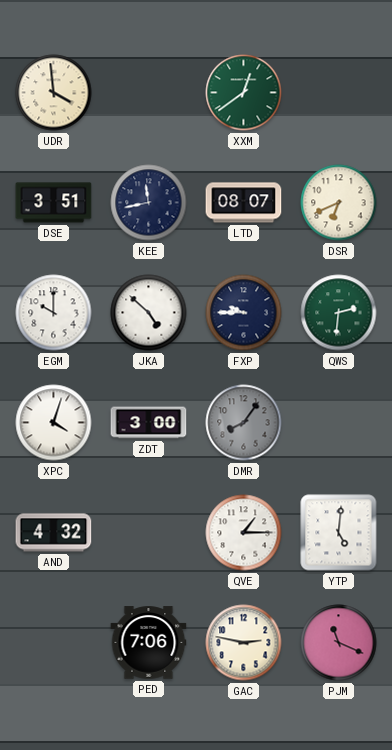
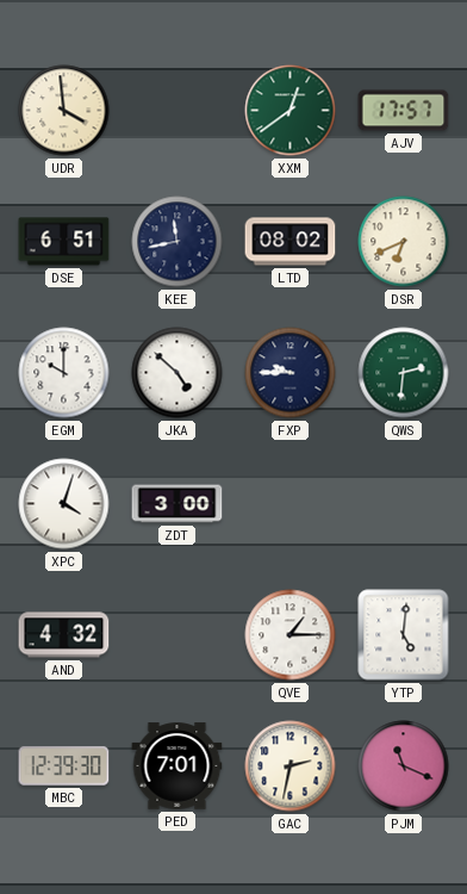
AJV: none -> 17:57 (404, 111)
DSE: 3:51 -> 6:51 (64, 242)
LTD: 08:07 -> 08:02 (291, 242)
DMR: 8:06 -> none (244, 423)
MBC: none -> 12:39 (64, 766)
PED: 7:06 -> 7:01 (178, 766)
GAC: 2:47 -> 2:32 (291, 766)
